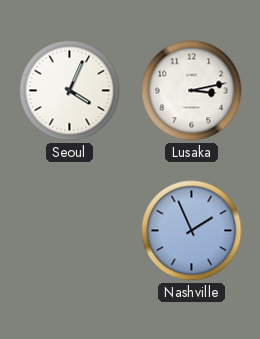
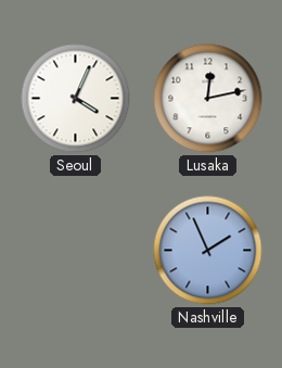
Lusaka: 3:13 -> 12:13 (208, 99)
